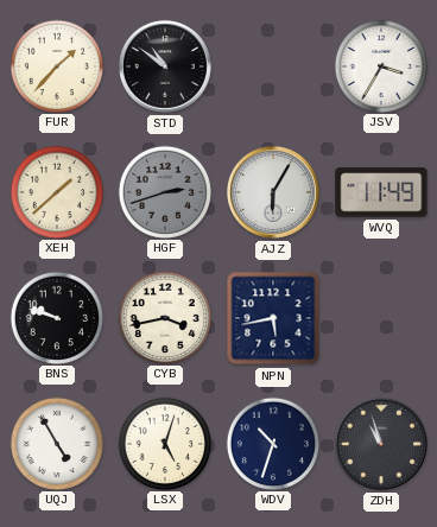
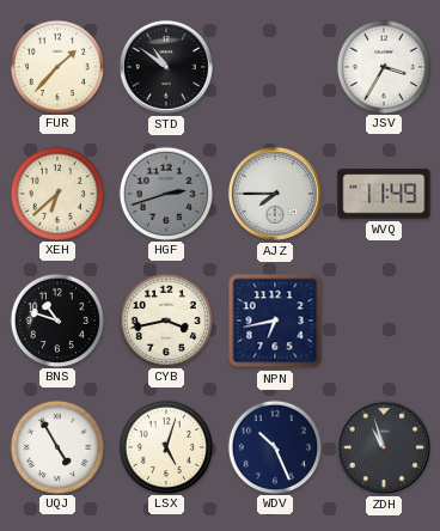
XEH: 1:38 -> 6:38 (56, 193)
AJZ: 6:05 -> 7:45 (275, 194)
BNS: 9:48 -> 10:48 (56, 319)
NPN: 5:43 -> 6:43 (275, 321)
WDV: 10:33 -> 10:26 (274, 446)
